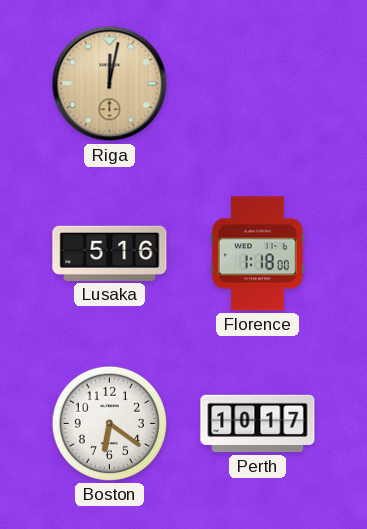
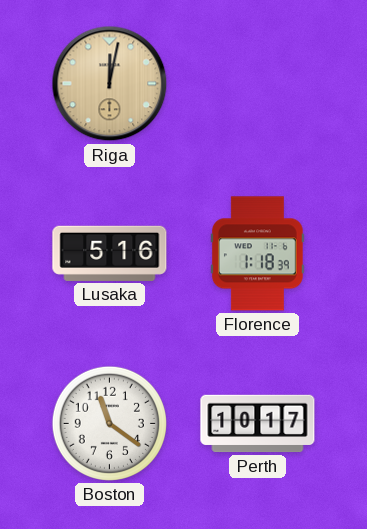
Florence: 1:18:00 -> 1:18:39 (257, 254)
Boston: 6:21 -> 11:21 (109, 423)
